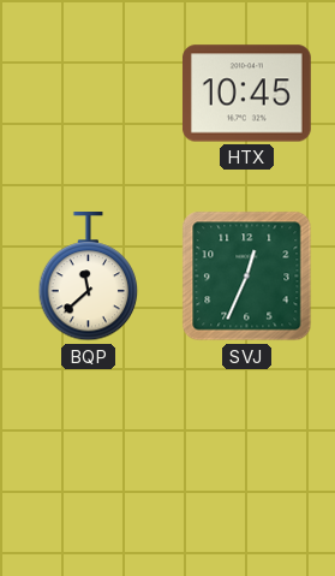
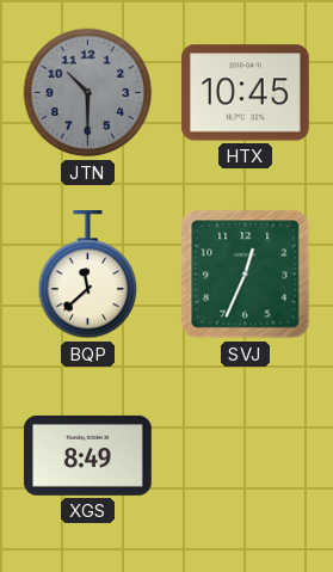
JTN: none -> 10:30 (88, 93)
XGS: none -> 8:49 (87, 455)
